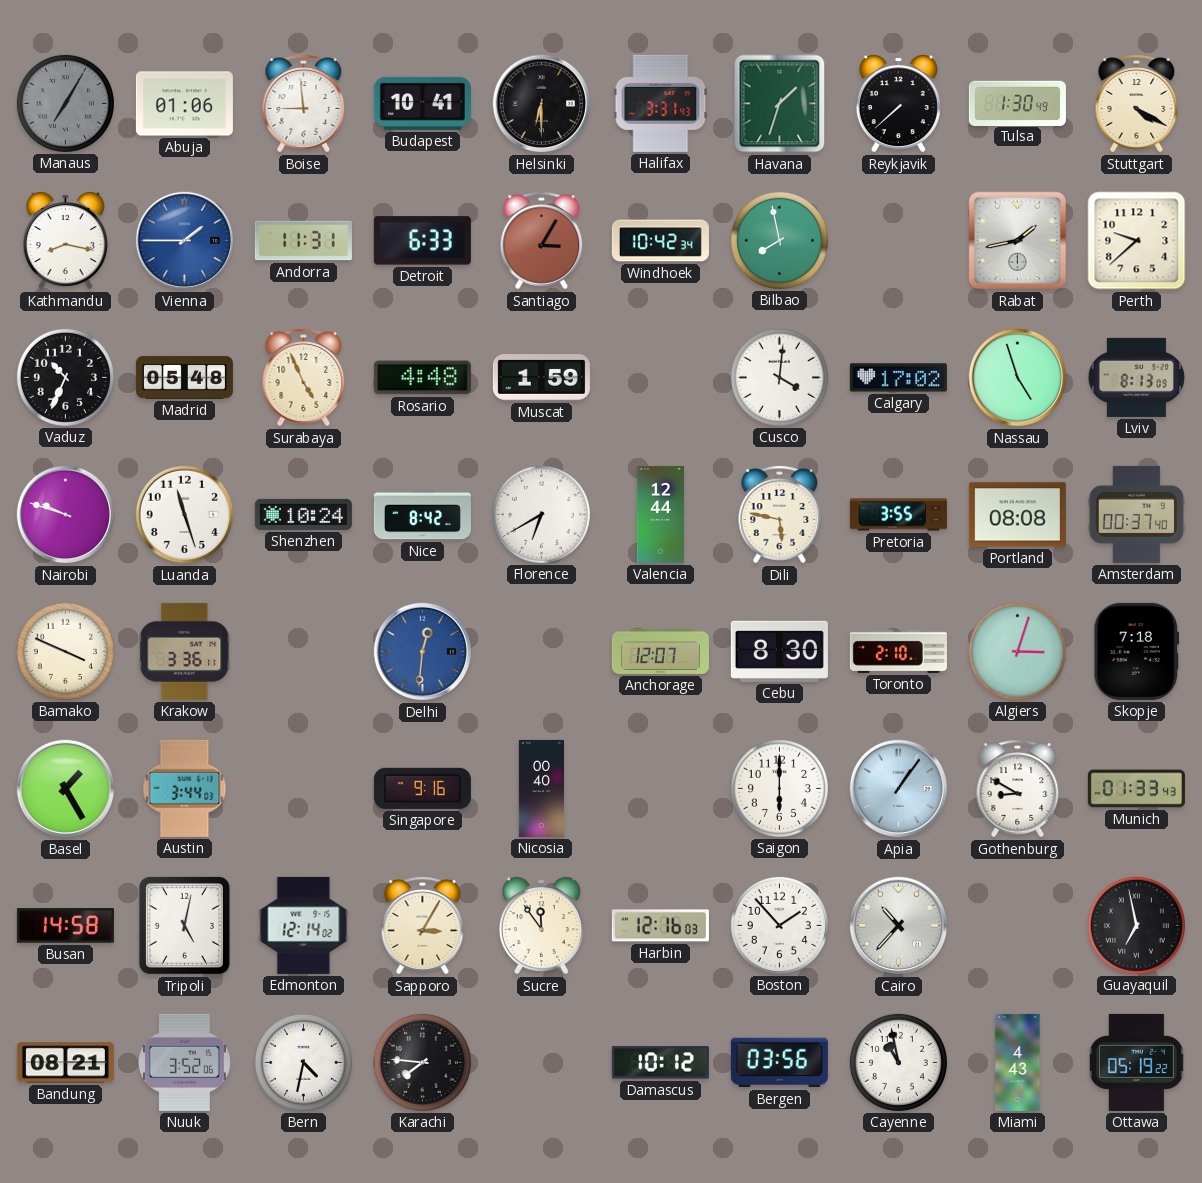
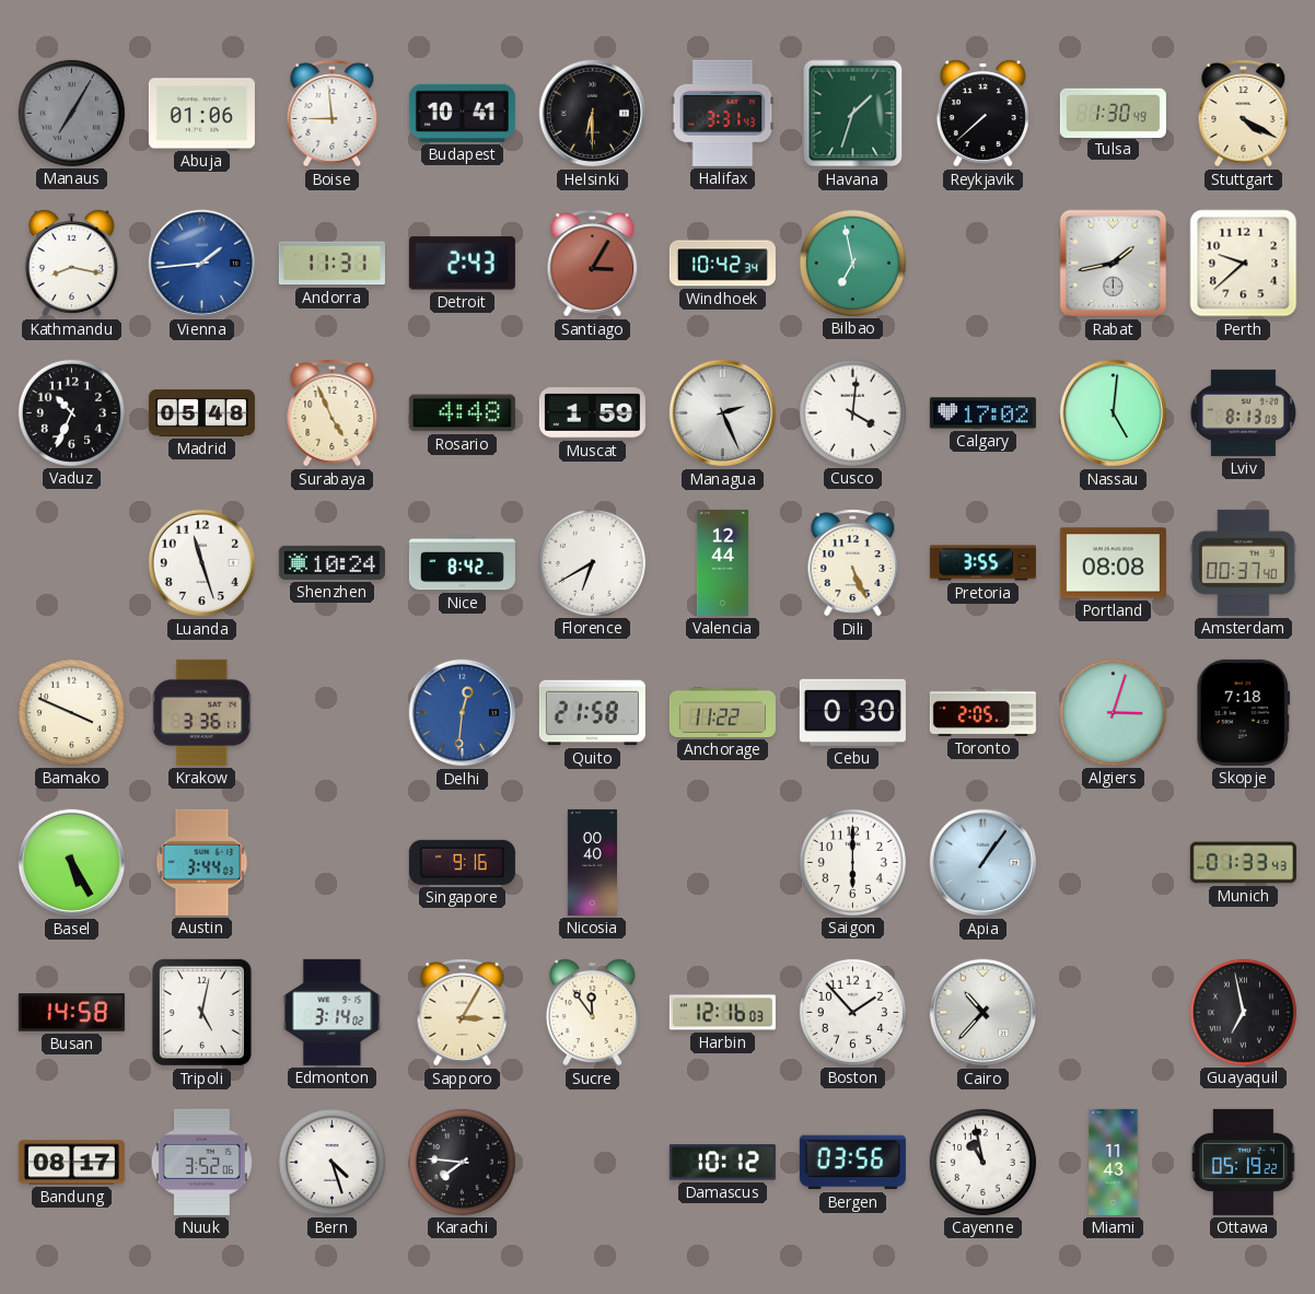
Vienna: 1:45 -> 1:44 (202, 264)
Detroit: 6:33 -> 2:43 (462, 264)
Bilbao: 7:58 -> 6:58 (852, 263)
Managua: none -> 2:26 (723, 413)
Nassau: 4:57 -> 5:01 (1114, 413)
Nairobi: 9:48 -> none (66, 515)
Dili: 5:47 -> 5:26 (853, 563)
Quito: none -> 21:58 (592, 713)
Anchorage: 12:07 -> 11:22 (722, 712)
Cebu: 8:30 -> 0:30 (852, 712)
Toronto: 2:10 -> 2:05 (982, 712)
Basel: 1:25 -> 5:25 (72, 863)
Gothenburg: 8:50 -> none (1018, 789)
Edmonton: 12:14 -> 3:14 (333, 1012)
Bandung: 08:21 -> 08:17 (71, 1163)
Bern: 4:32 -> 4:27 (331, 1162)
Miami: 4:43 -> 11:43 (1114, 1162)
